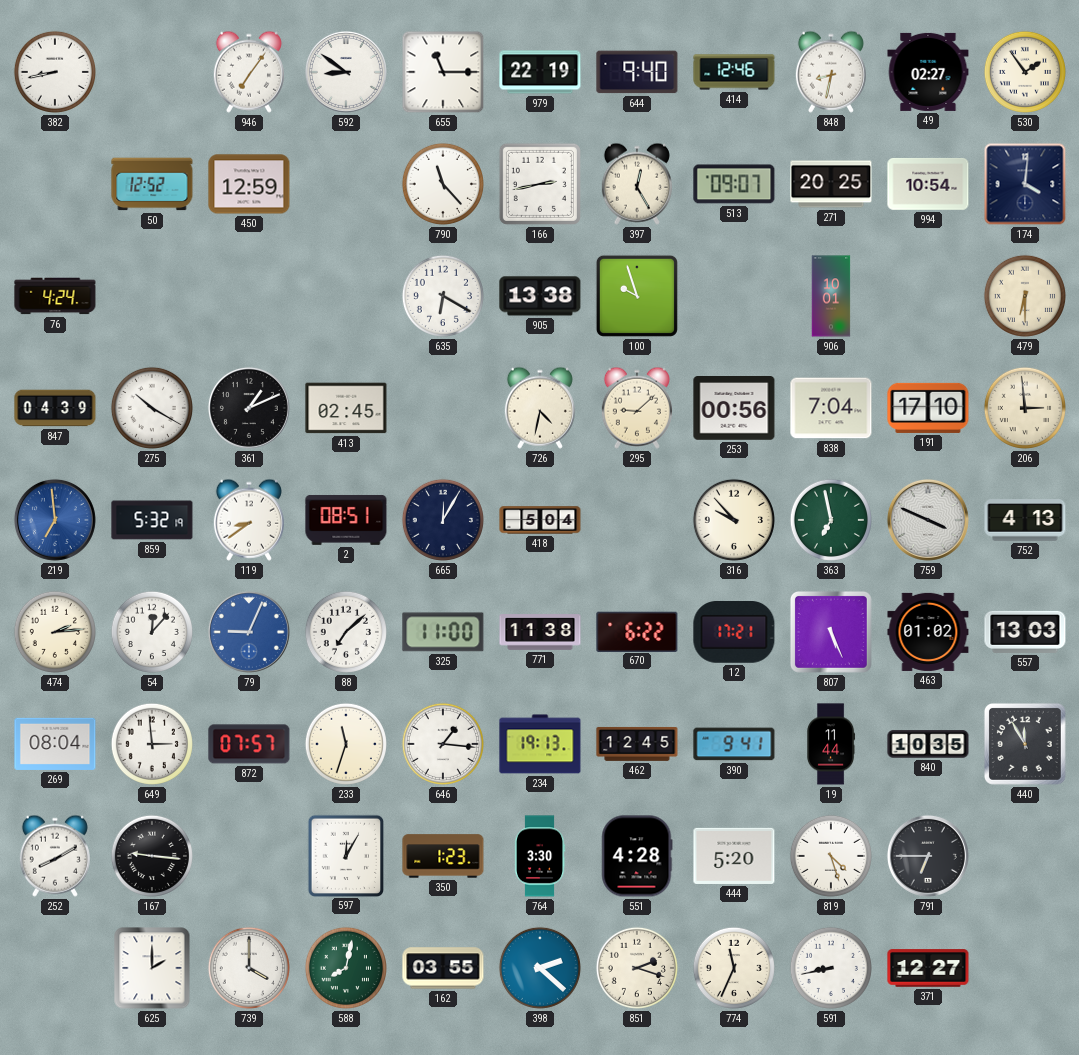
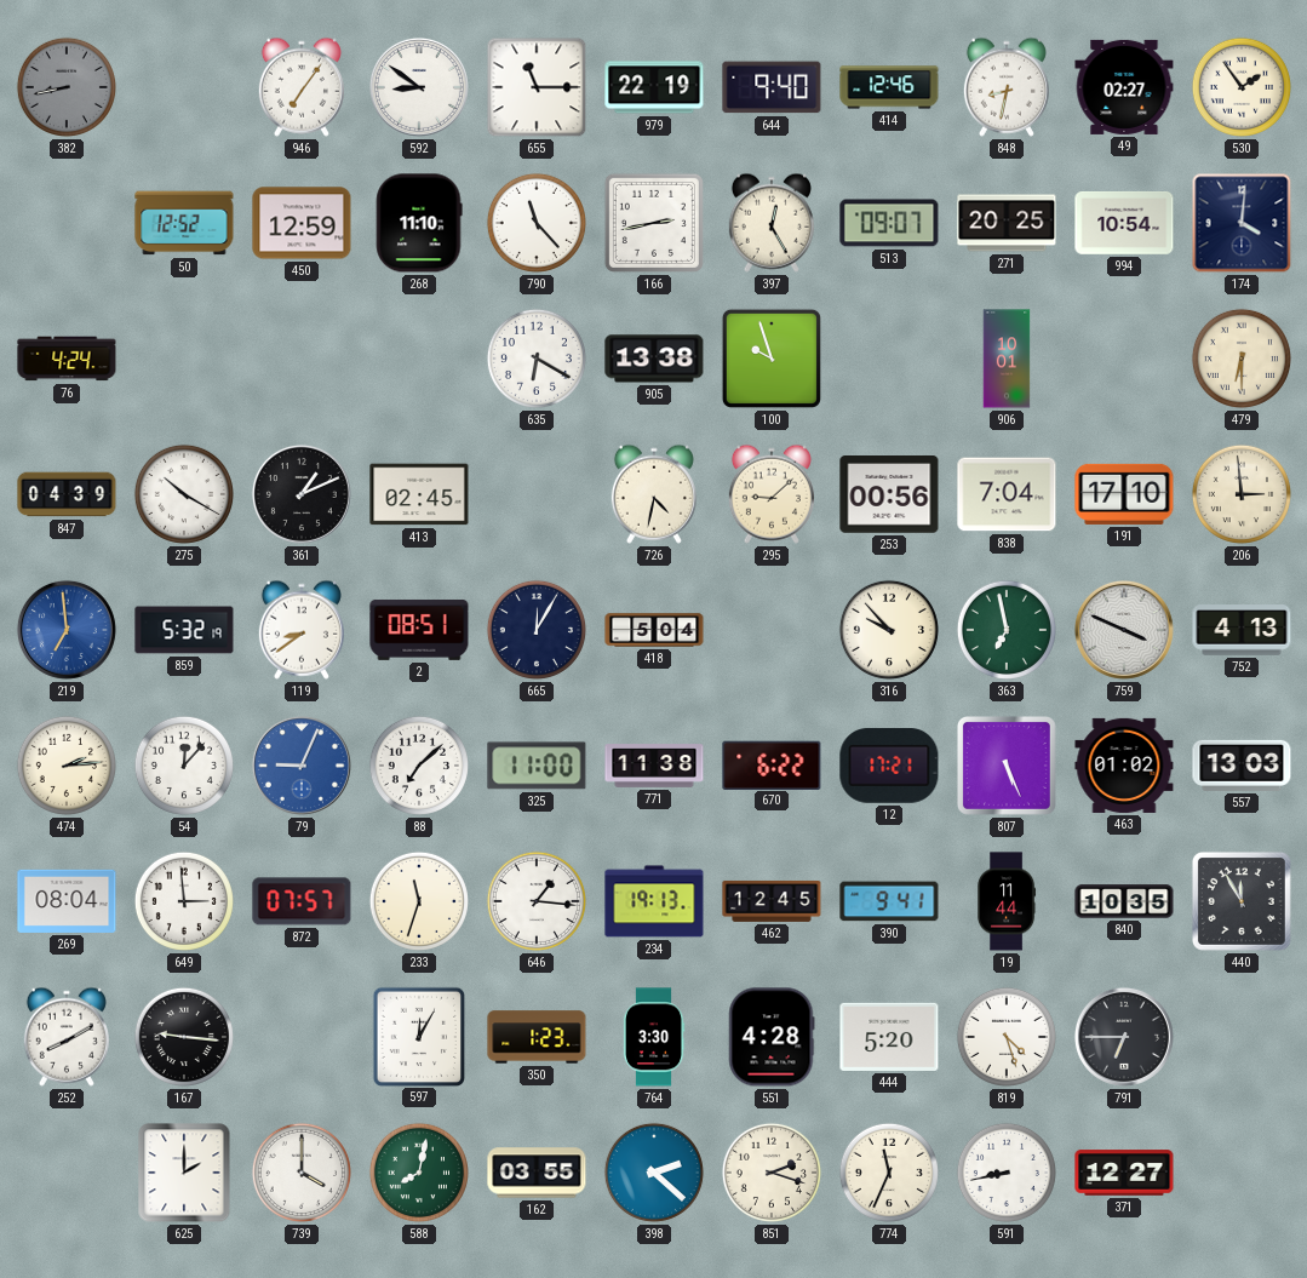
382 dial: white -> grey (67, 87)
268: none -> 11:10 (419, 223)
